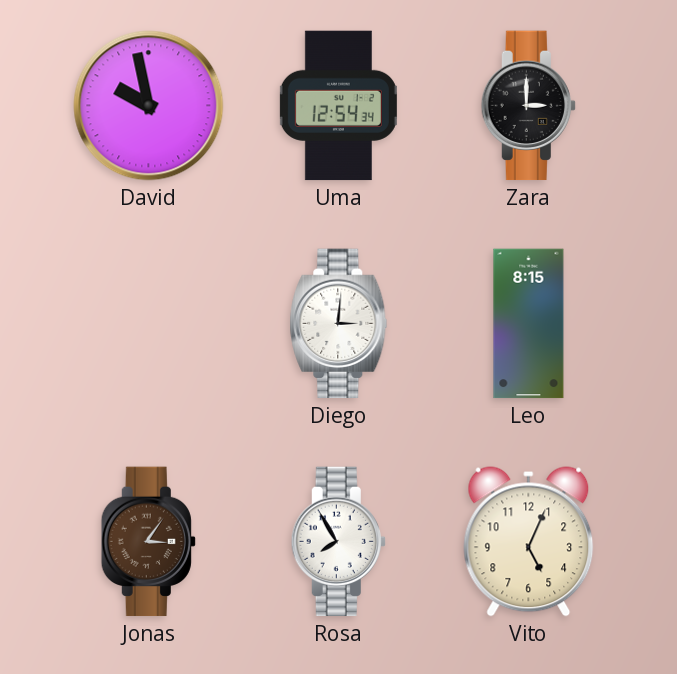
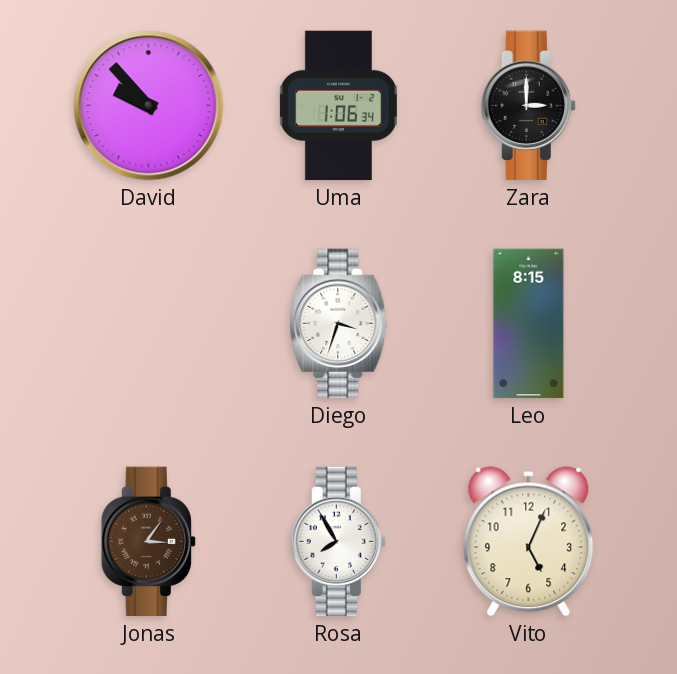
David: 9:58 -> 9:53 (149, 106)
Uma: 12:54 -> 1:06 (338, 106)
Diego: 3:01 -> 3:33 (339, 324)
